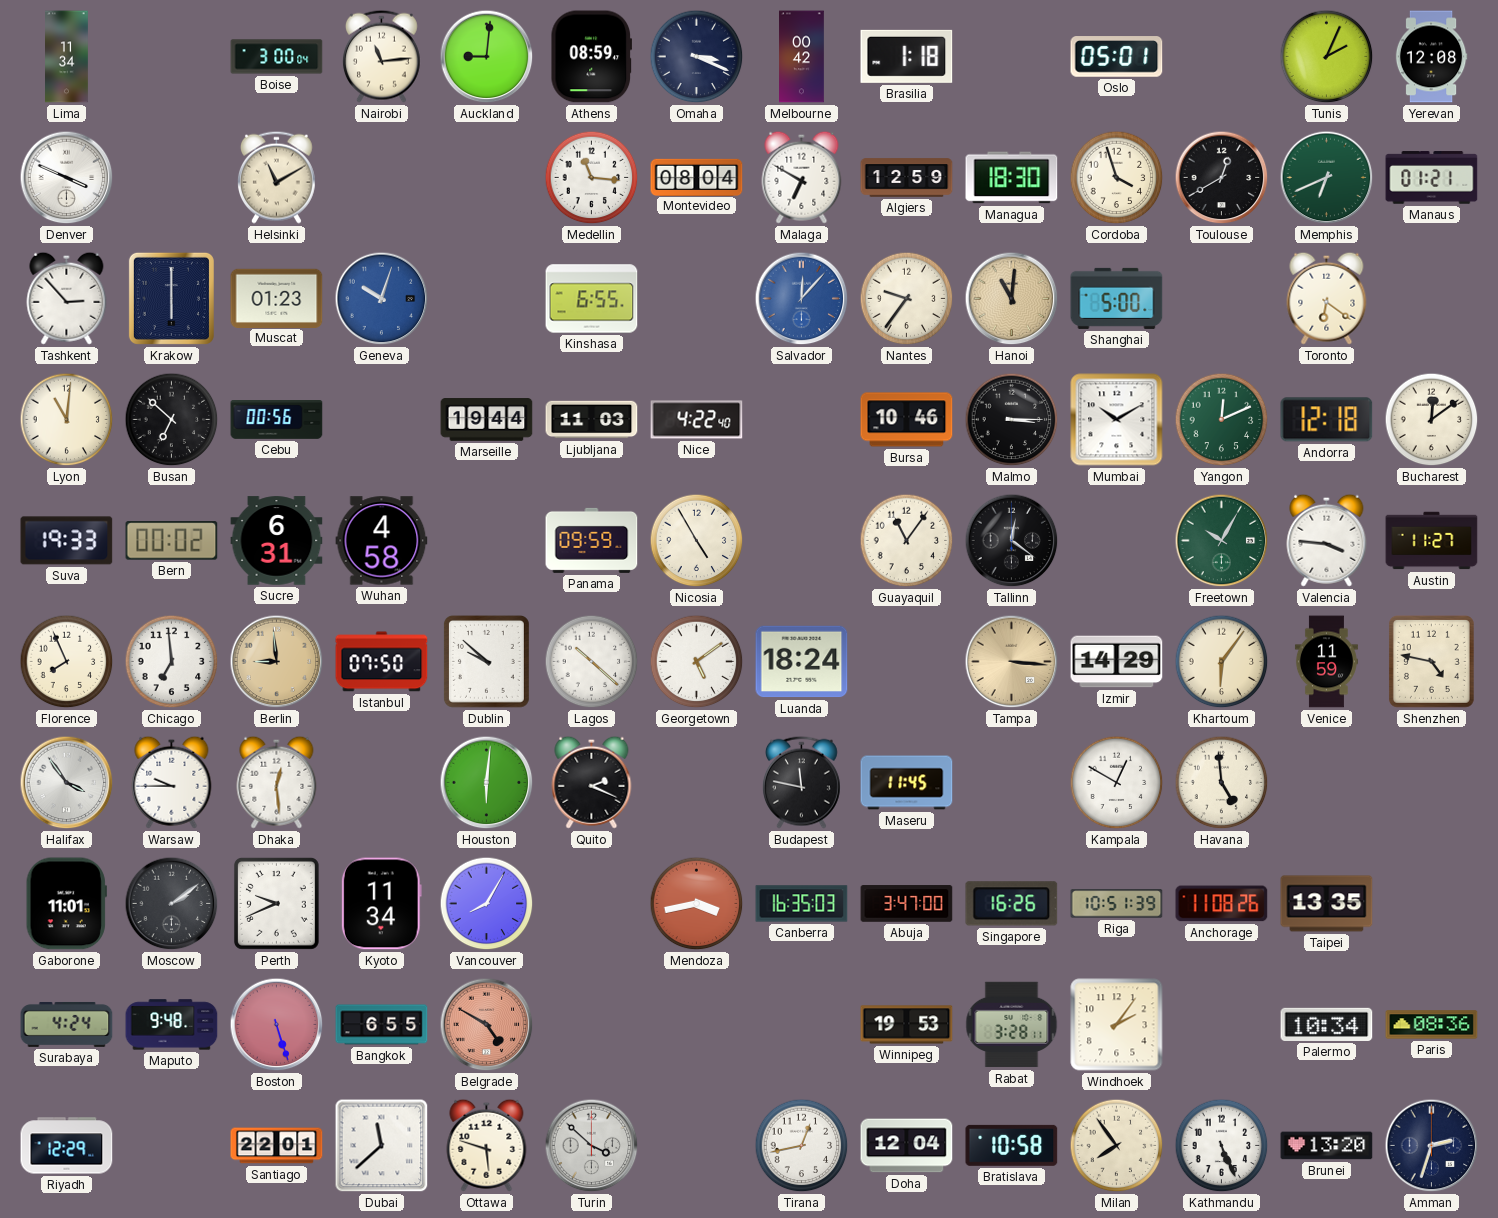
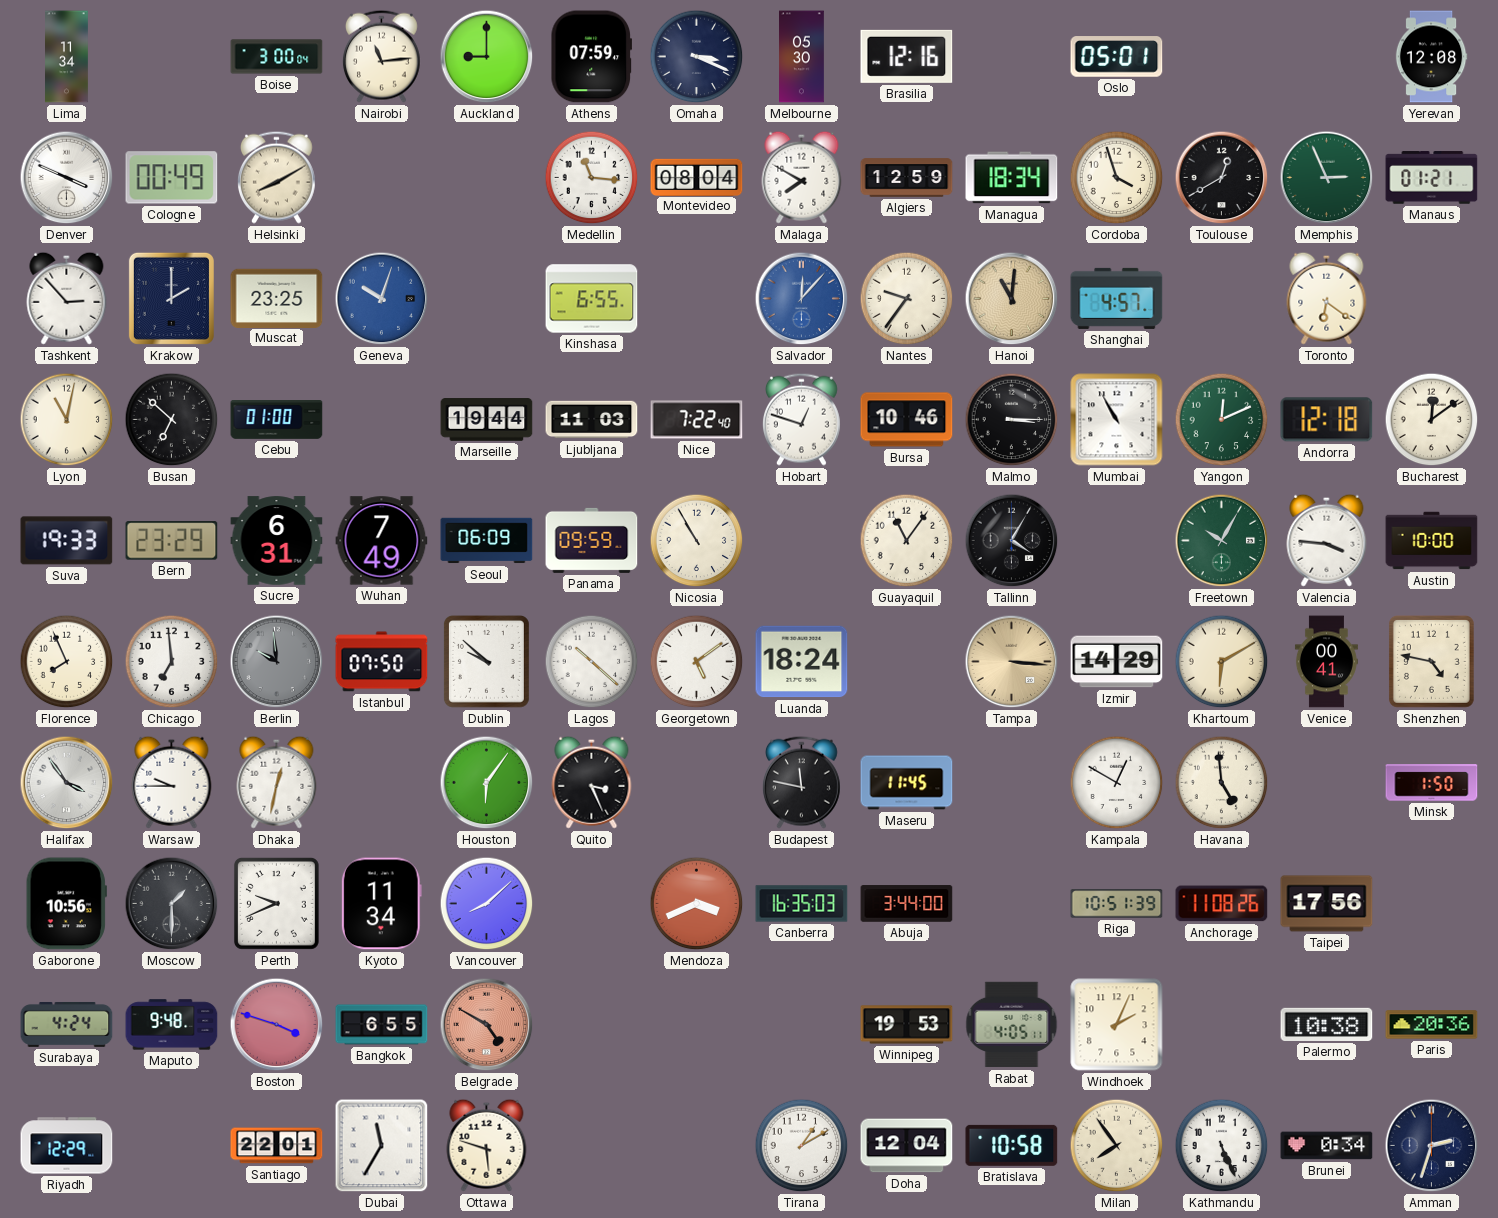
Auckland: 9:01 -> 9:00 (487, 57)
Athens: 08:59 -> 07:59 (591, 57)
Melbourne: 00:42 -> 05:30 (802, 57)
Brasilia: 1:18 -> 12:16 (907, 56)
Tunis: 2:04 -> none (1327, 57)
Cologne: none -> 00:49 (172, 178)
Helsinki: 11:10 -> 8:10 (276, 177)
Malaga: 6:50 -> 7:50 (802, 177)
Managua: 18:30 -> 18:34 (1012, 178)
Memphis: 6:41 -> 2:56 (1327, 178)
Krakow: 6:00 -> 2:00 (171, 298)
Muscat: 01:23 -> 23:25 (277, 298)
Shanghai: 5:00 -> 4:57 (1117, 298)
Lyon: 11:01 -> 11:02 (67, 420)
Cebu: 00:56 -> 01:00 (277, 420)
Nice: 4:22 -> 7:22 (697, 420)
Hobart: none -> 12:48 (801, 419)
Mumbai: 10:10 -> 10:55 (1117, 420)
Bern: 00:02 -> 23:29 (172, 541)
Wuhan: 4:58 -> 7:49 (382, 541)
Seoul: none -> 06:09 (487, 541)
Nicosia: 4:55 -> 10:55 (697, 541)
Tallinn: 12:21 -> 4:05 (1012, 541)
Austin: 11:27 -> 10:00 (1432, 541)
Berlin: 8:59 -> 9:59 (277, 662)
Berlin dial: champagne -> grey (277, 662)
Khartoum: 6:06 -> 6:10 (1222, 662)
Venice: 11:59 -> 00:41 (1326, 662)
Dhaka: 12:29 -> 12:32 (277, 782)
Houston: 6:01 -> 6:06 (487, 783)
Quito: 2:19 -> 3:26 (592, 782)
Minsk: none -> 1:50 (1432, 783)
Gaborone: 11:01 -> 10:56 (66, 904)
Moscow: 2:09 -> 1:30 (172, 904)
Vancouver: 8:05 -> 8:08 (487, 904)
Mendoza: 3:43 -> 3:41 (697, 904)
Abuja: 3:47 -> 3:44 (907, 904)
Singapore: 16:26 -> none (1012, 904)
Taipei: 13:35 -> 17:56 (1327, 904)
Boston: 5:27 -> 3:48 (277, 1025)
Rabat: 3:28 -> 4:05 (1012, 1025)
Windhoek: 2:06 -> 2:04 (1117, 1025)
Palermo: 10:34 -> 10:38 (1327, 1024)
Paris: 08:36 -> 20:36 (1432, 1025)
Dubai: 11:38 -> 11:35 (382, 1146)
Turin: 3:52 -> none (592, 1146)
Tirana: 12:43 -> 1:10 (802, 1146)
Brunei: 13:20 -> 0:34 (1327, 1146)
